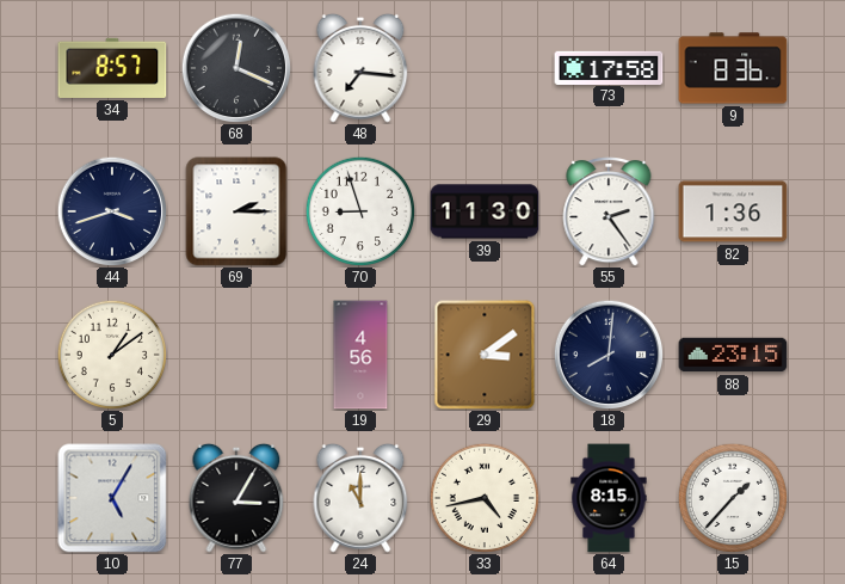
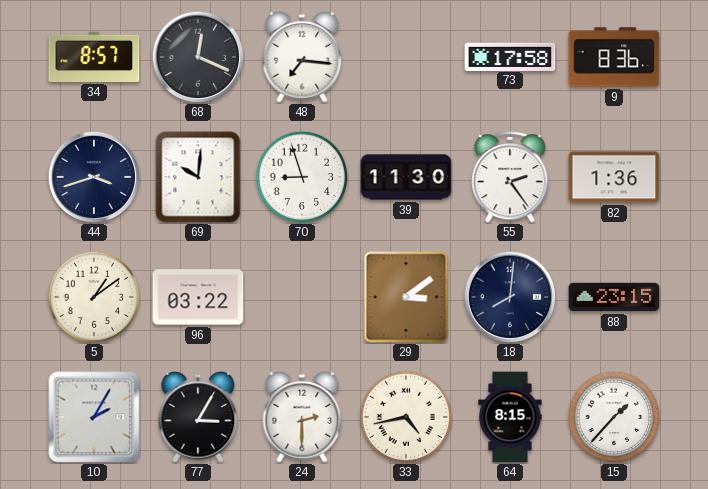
69: 2:15 -> 10:01 (198, 177)
96: none -> 03:22 (198, 297)
19: 4:56 -> none (360, 355)
10: 5:05 -> 2:05 (94, 417)
24: 11:00 -> 2:30 (302, 417)
